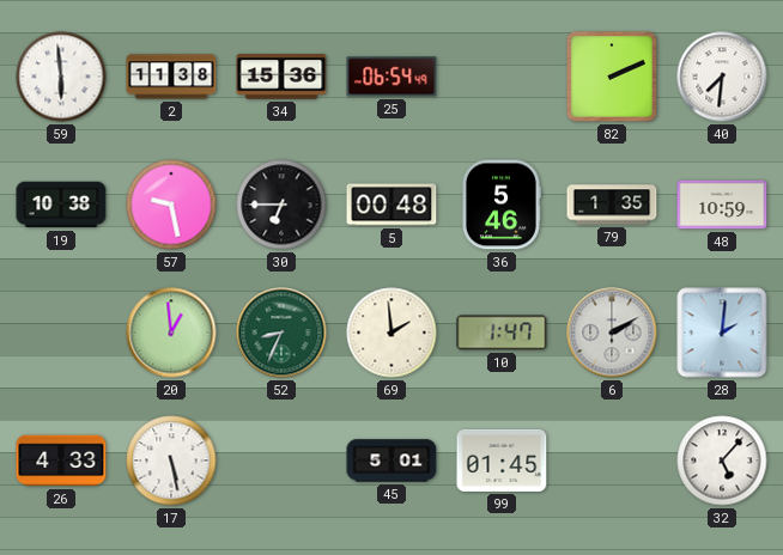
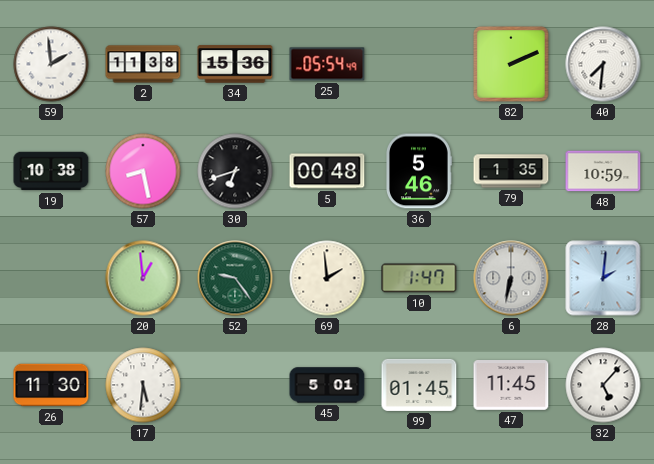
59: 5:59 -> 1:59 (51, 64)
25: 06:54 -> 05:54 (327, 64)
57: 9:28 -> 8:28 (143, 171)
30: 6:45 -> 6:42 (235, 171)
52: 8:34 -> 9:24 (235, 278)
6: 2:10 -> 6:32 (511, 278)
26: 4:33 -> 11:30 (51, 385)
17: 5:28 -> 5:31 (143, 385)
47: none -> 11:45 (511, 386)
